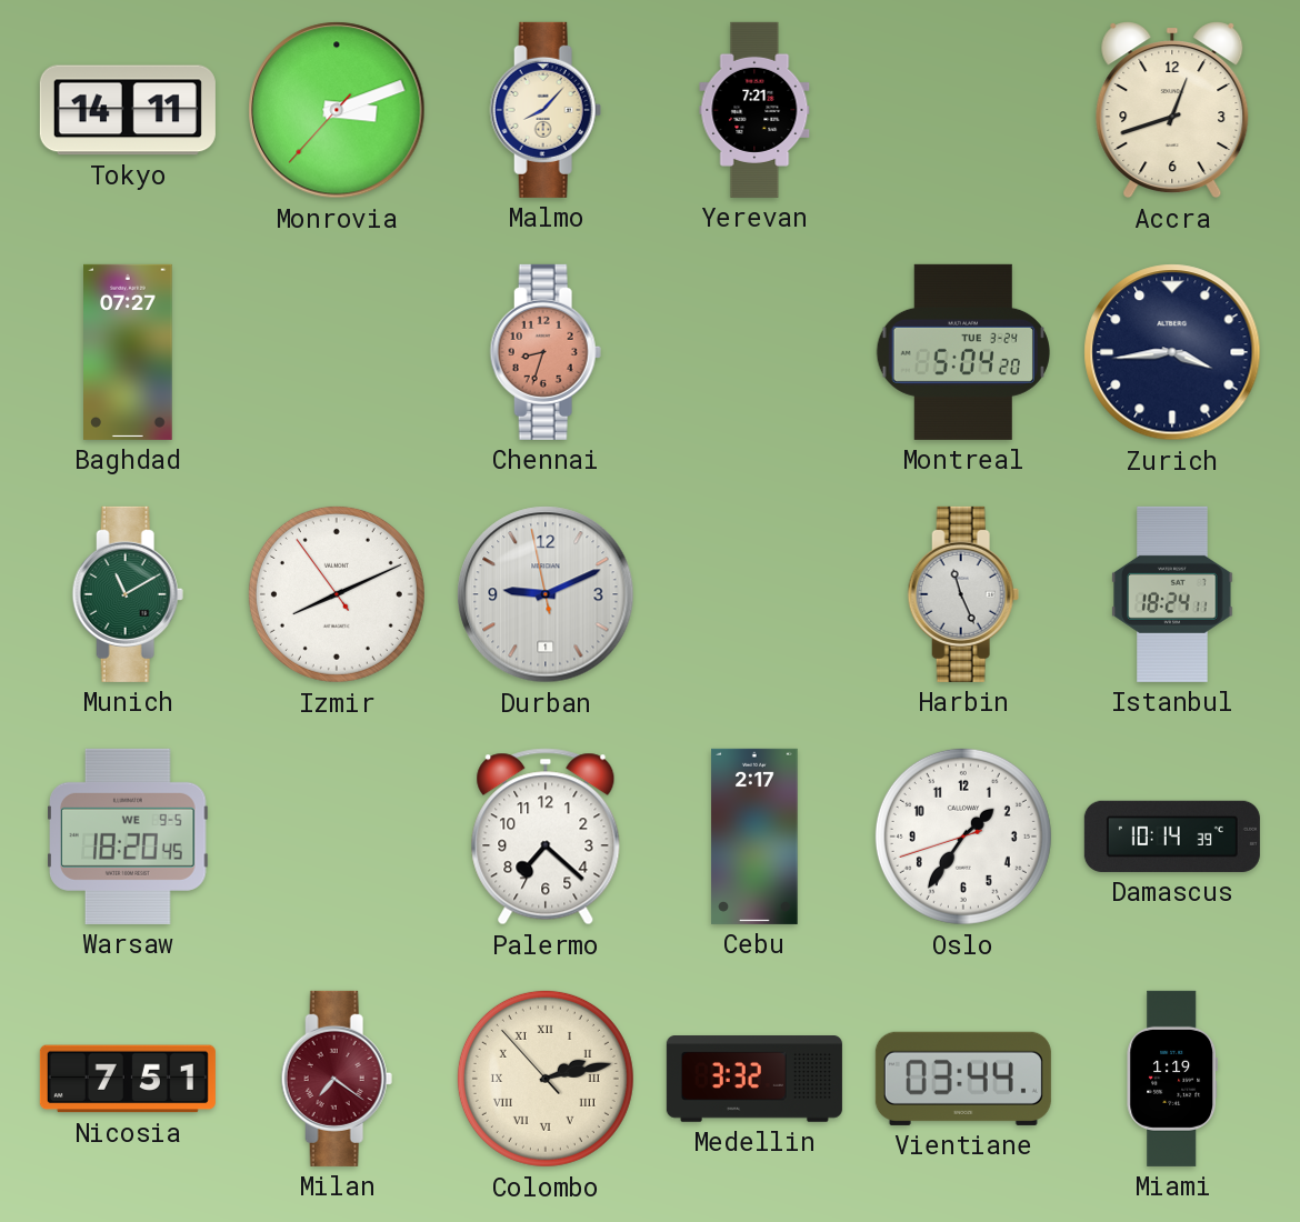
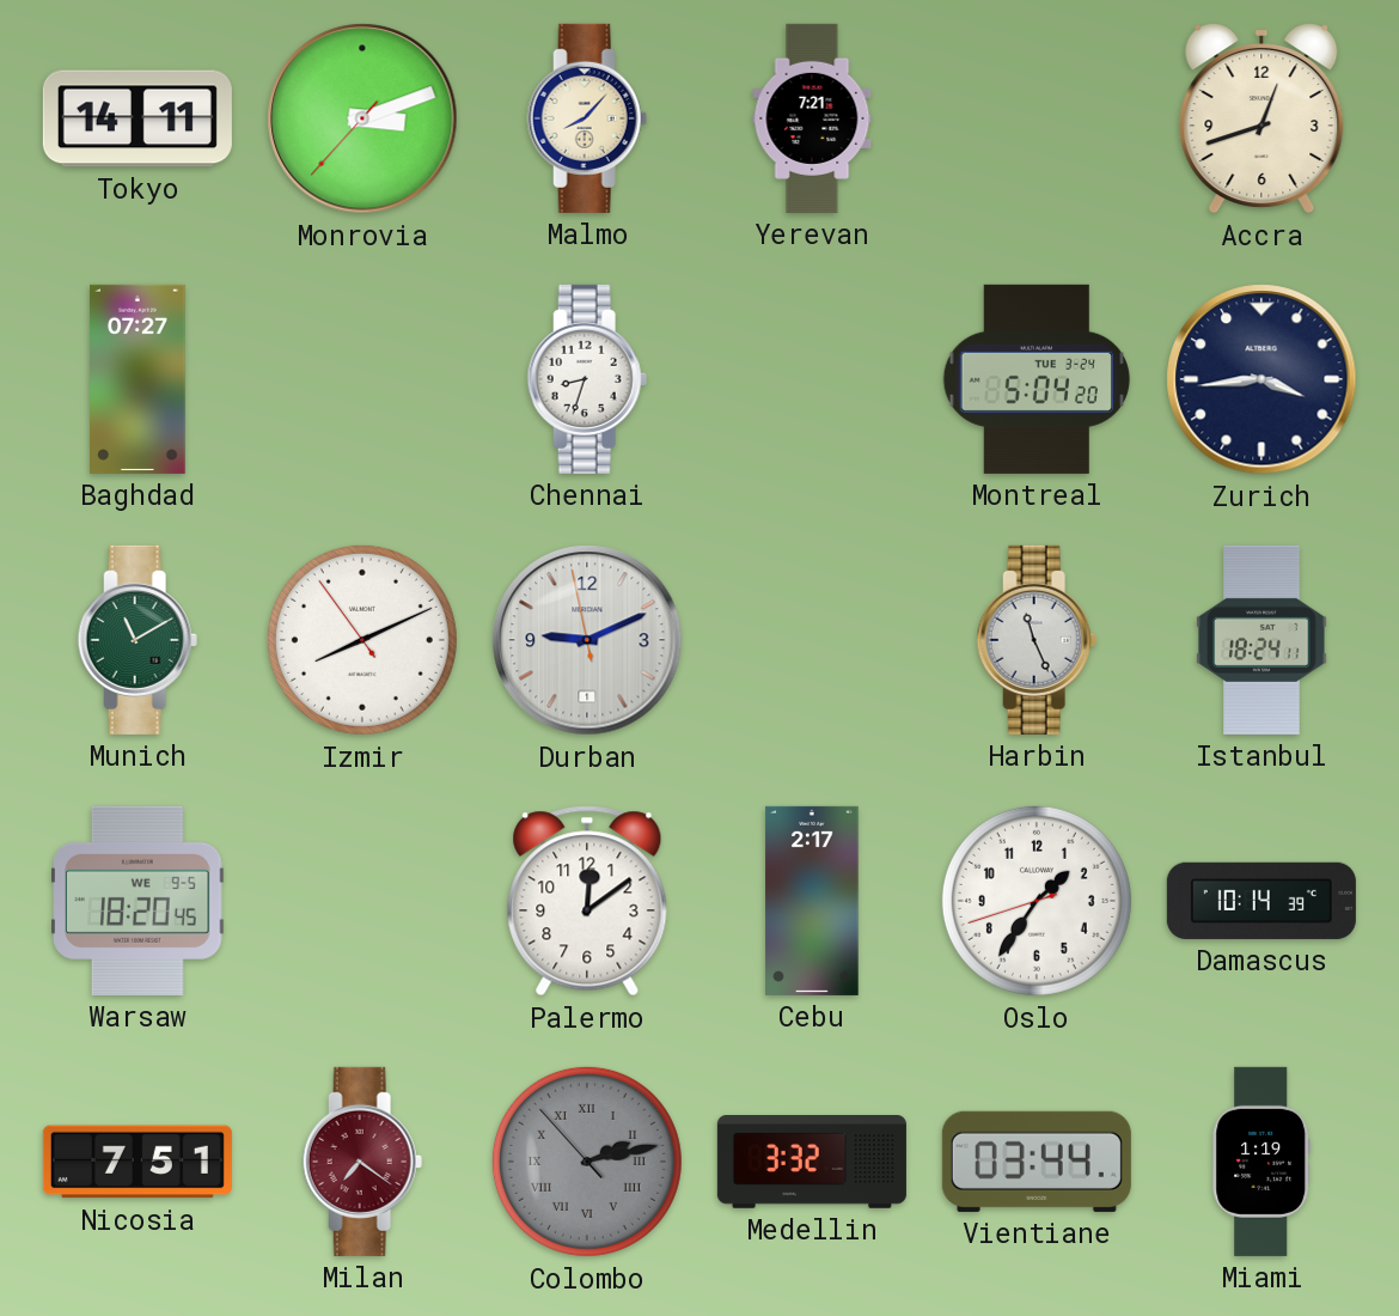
Chennai dial: salmon -> white (587, 379)
Palermo: 7:22 -> 12:09 (587, 901)
Colombo dial: cream -> grey (587, 1162)
